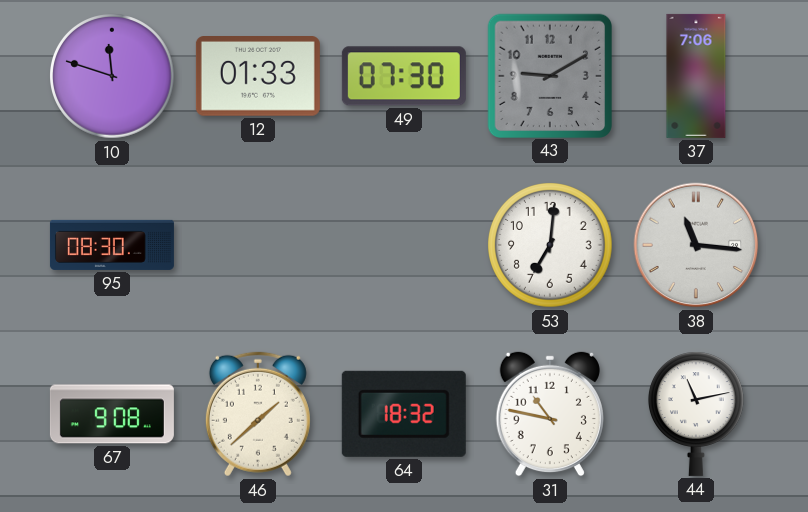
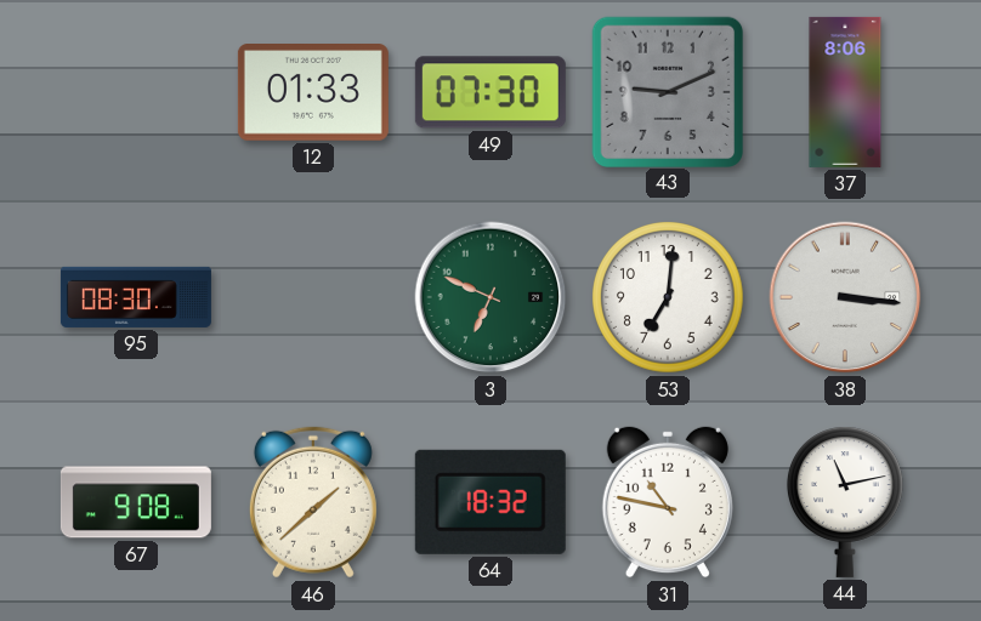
10: 11:48 -> none (112, 76)
43: 9:10 -> 9:11 (667, 91)
37: 7:06 -> 8:06 (845, 92)
3: none -> 6:49 (491, 297)
38: 11:16 -> 3:16 (845, 297)
